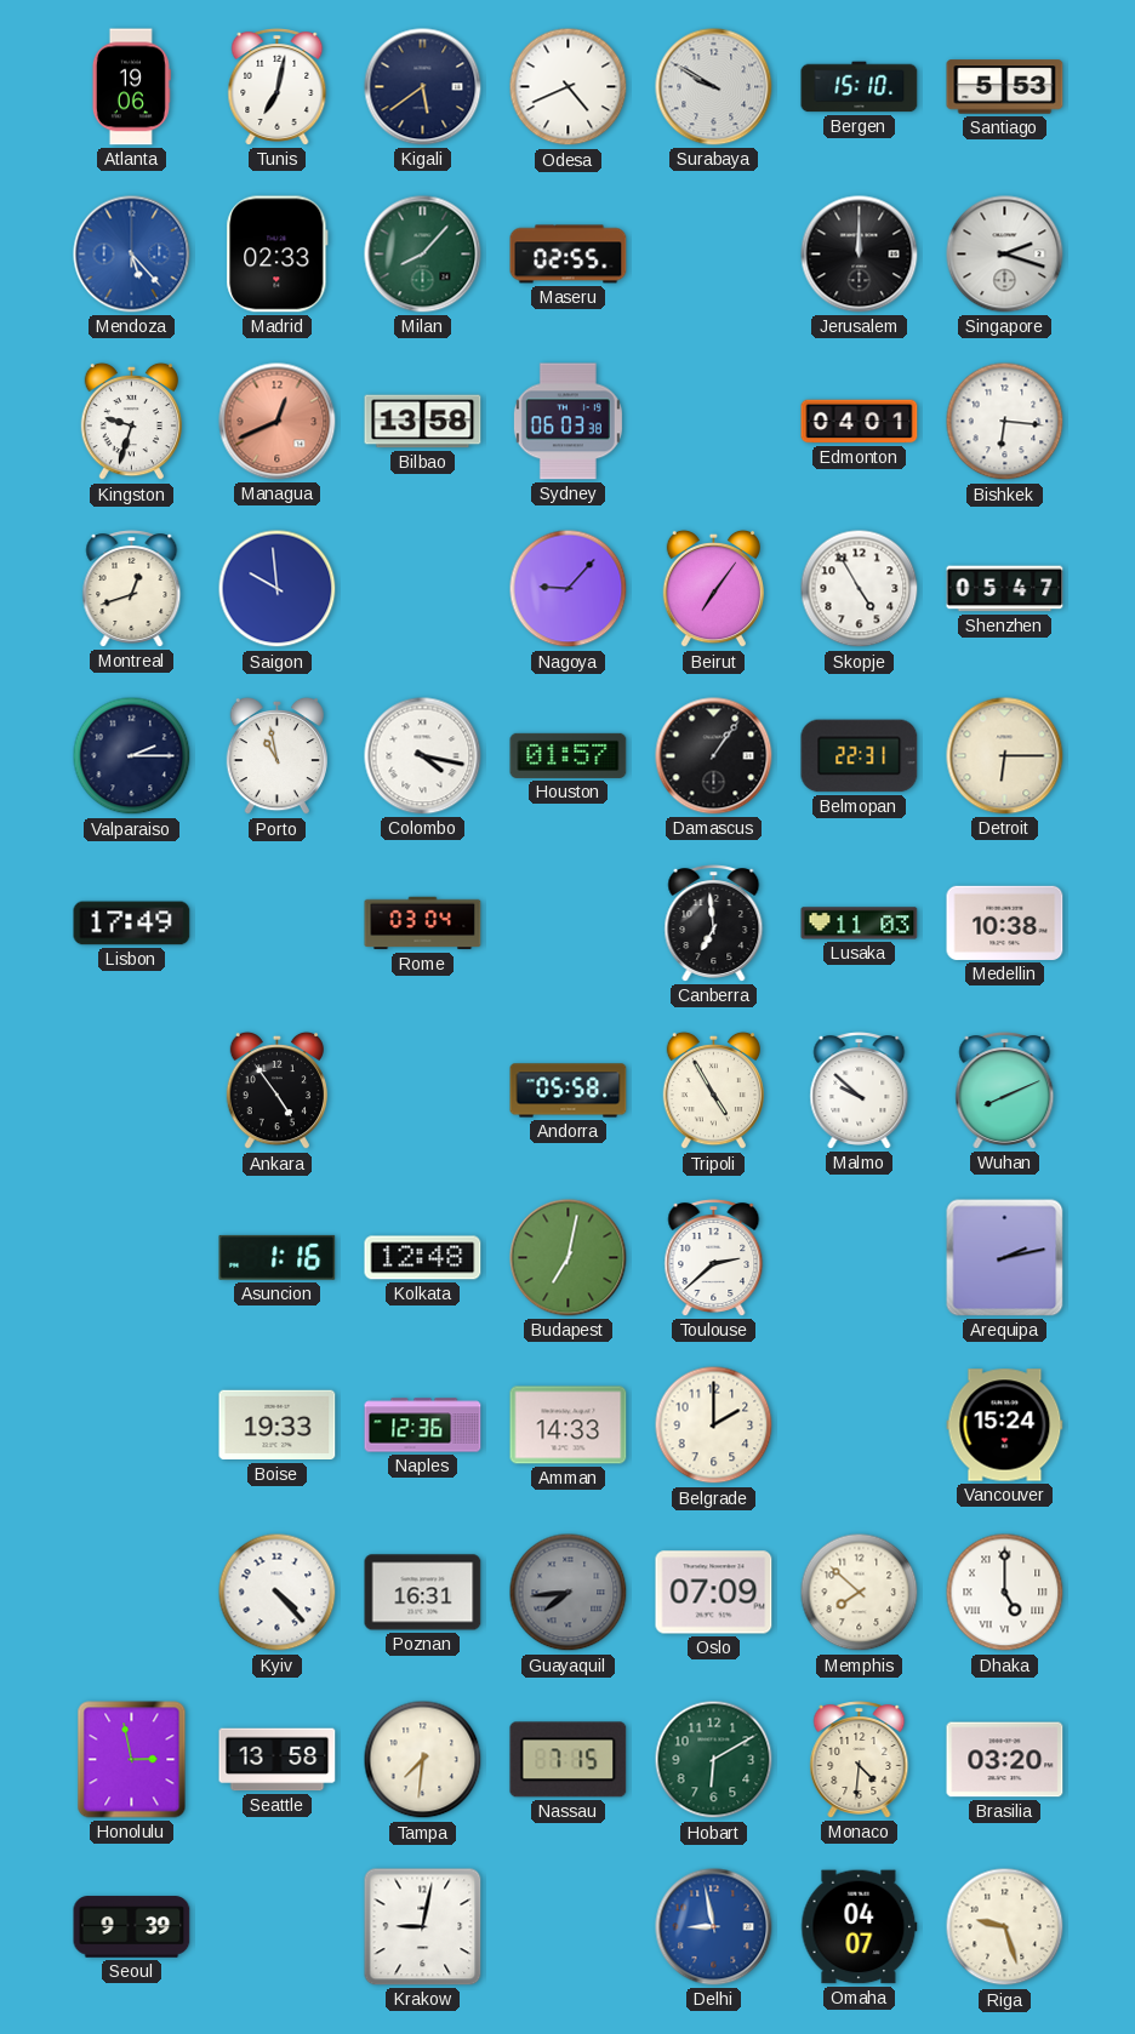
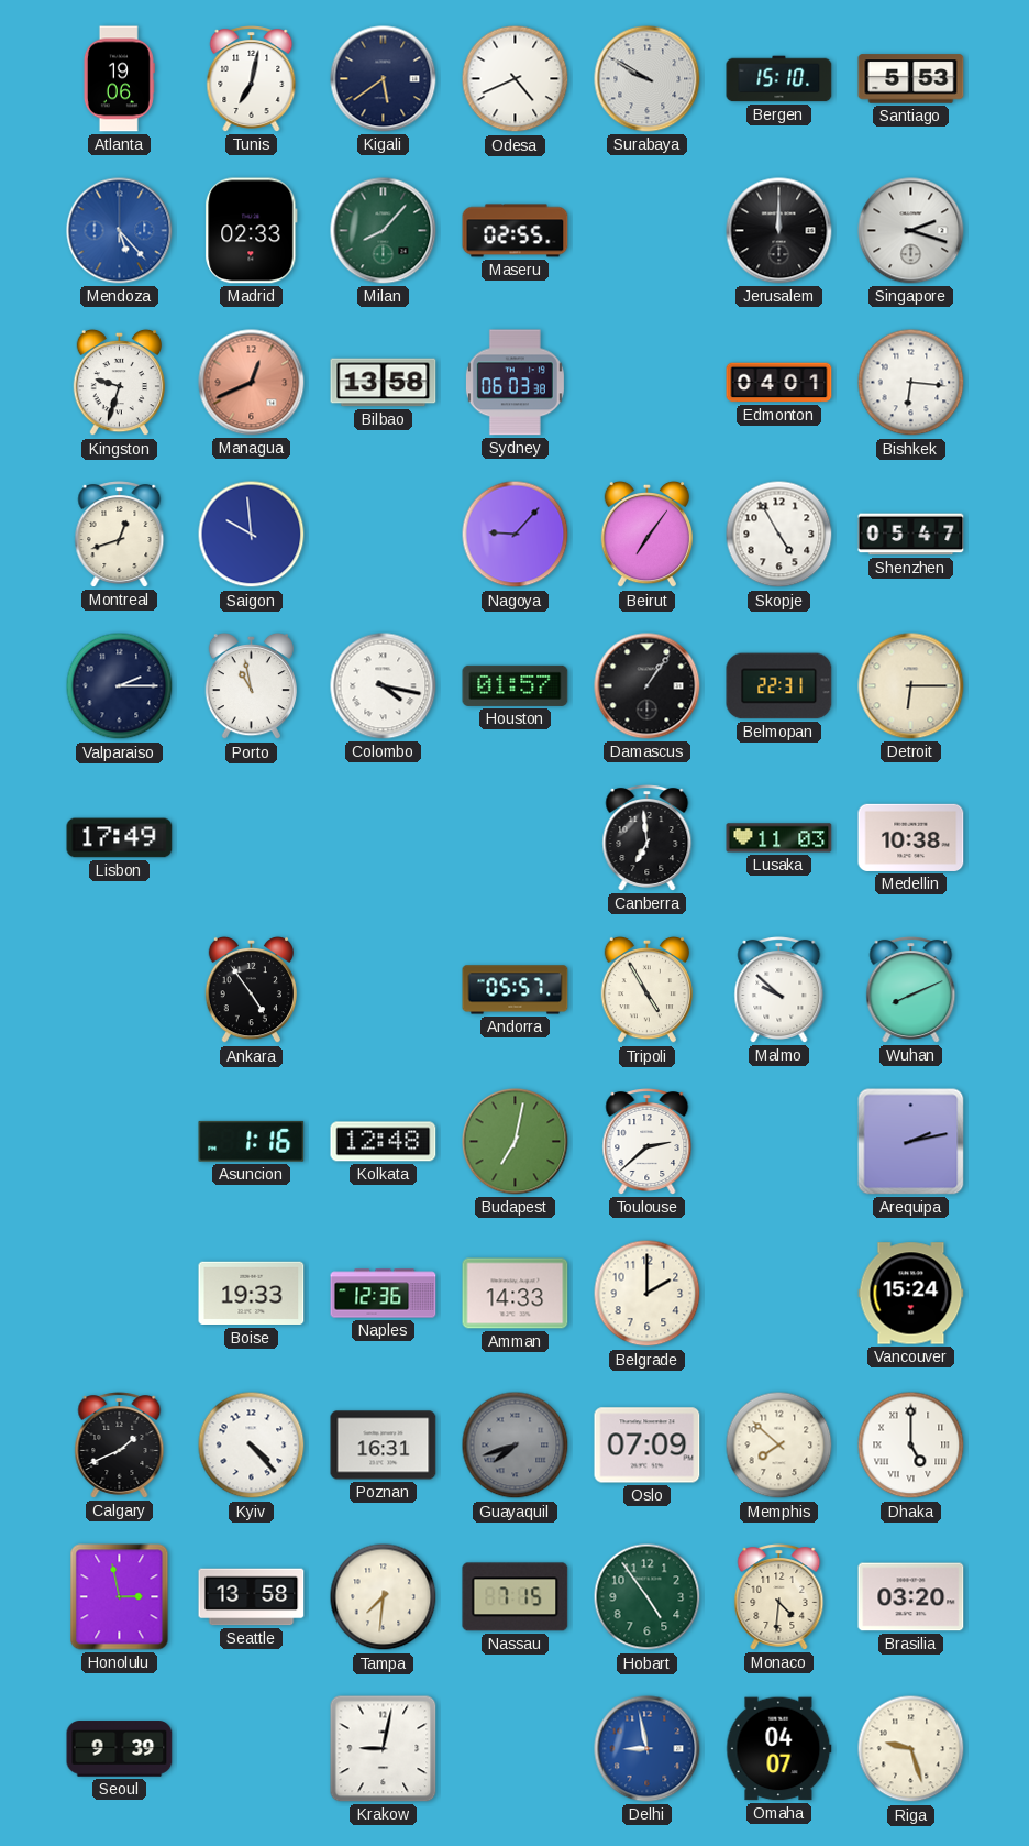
Rome: 03:04 -> none (423, 924)
Andorra: 05:58 -> 05:57 (516, 990)
Calgary: none -> 1:41 (120, 1446)
Guayaquil: 7:44 -> 7:42 (516, 1446)
Hobart: 6:10 -> 4:54 (648, 1597)
